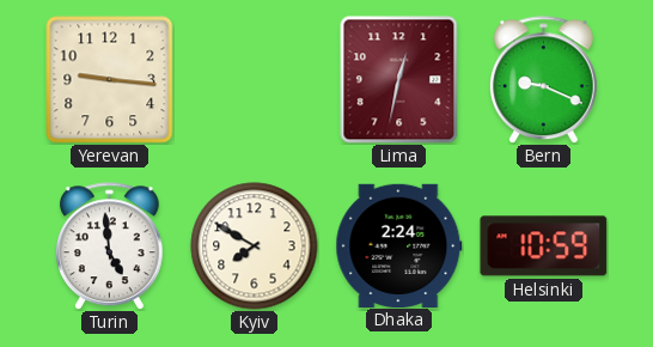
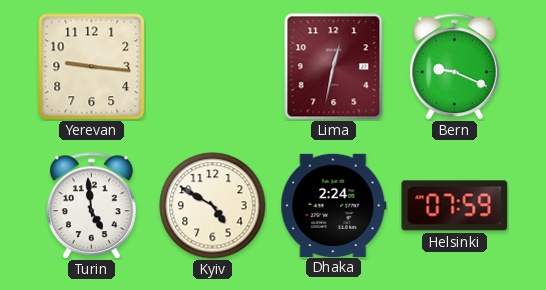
Kyiv: 7:50 -> 4:50 (213, 206)
Helsinki: 10:59 -> 07:59 (455, 206)
